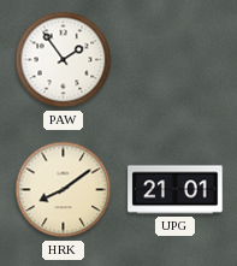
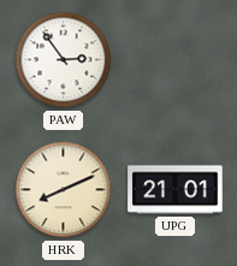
PAW: 1:54 -> 2:54 (64, 60)
HRK: 8:09 -> 8:11 (64, 190)
